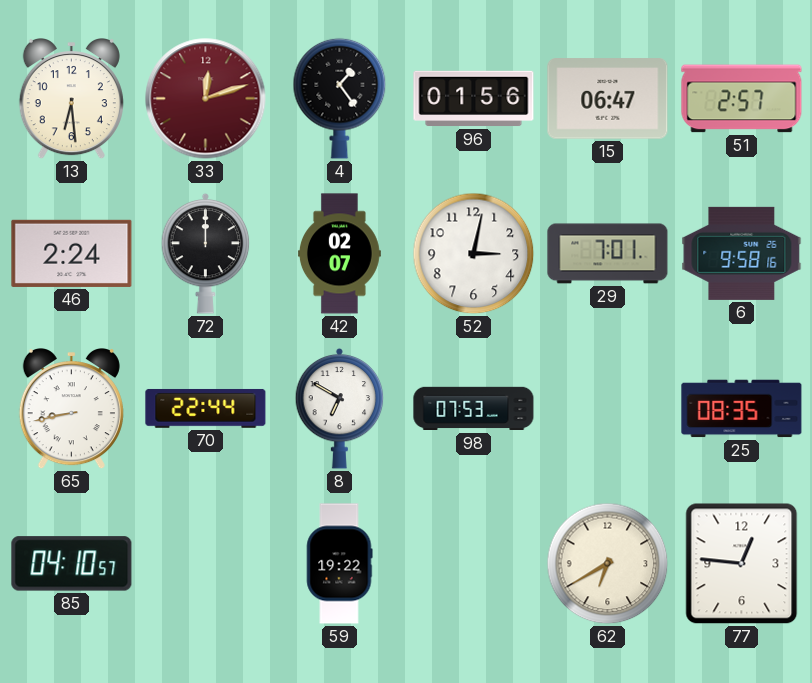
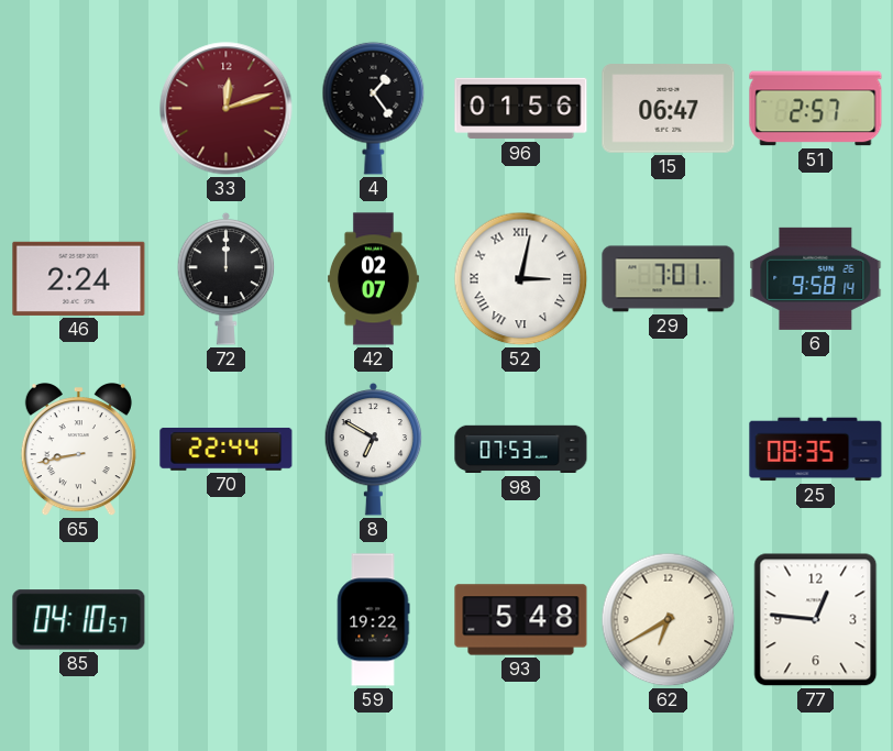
13: 6:29 -> none (71, 100)
52 numerals: Arabic -> Roman (521, 279)
6: 9:58:16 -> 9:58:14 (816, 278)
93: none -> 5:48 (521, 620)
